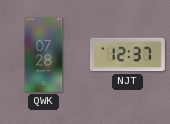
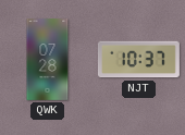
NJT: 12:37 -> 10:37 (138, 60)
